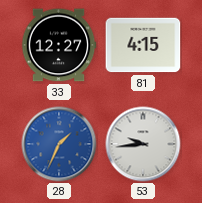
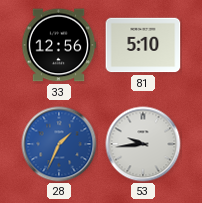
33: 12:27 -> 12:56 (59, 45)
81: 4:15 -> 5:10 (143, 45)
